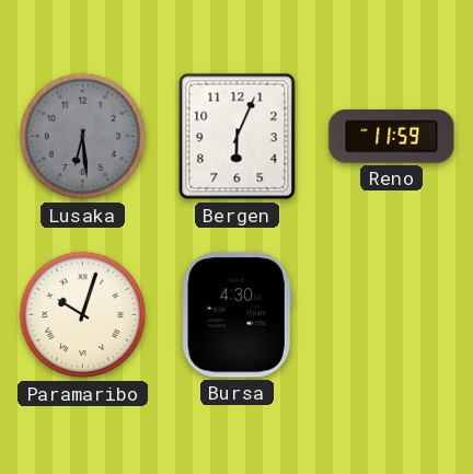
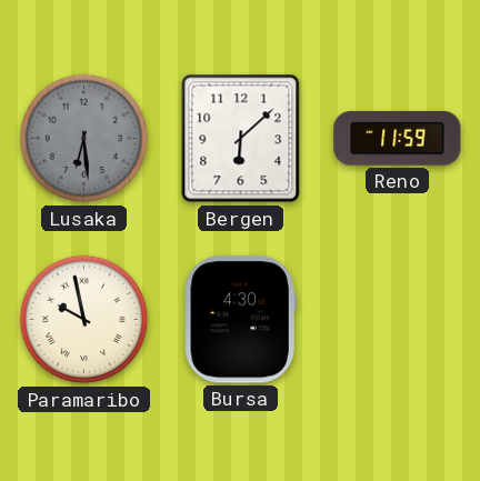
Bergen: 6:04 -> 6:08 (241, 139)
Paramaribo: 10:03 -> 9:58 (84, 320)
